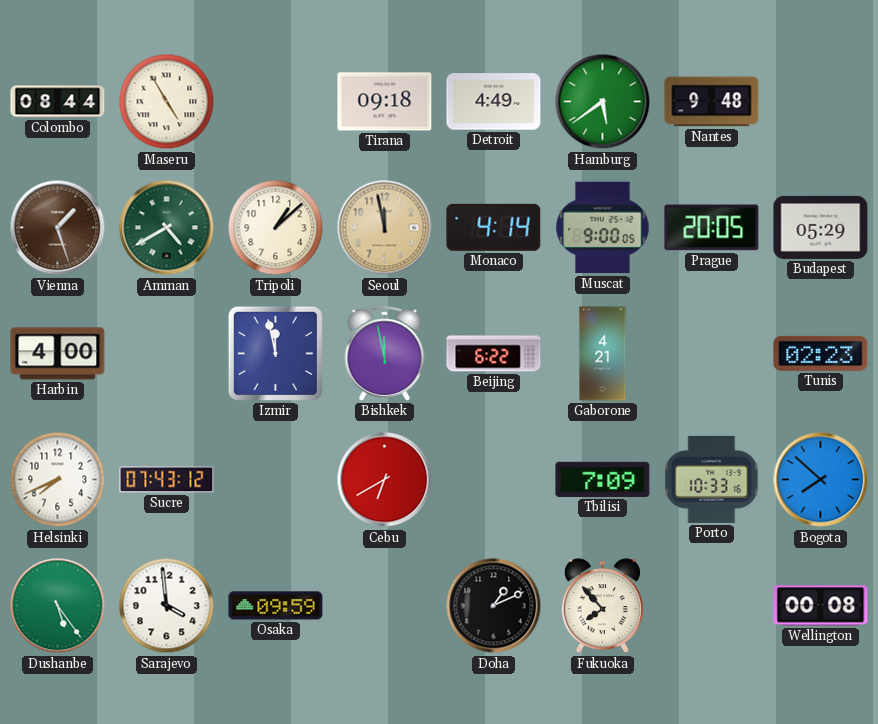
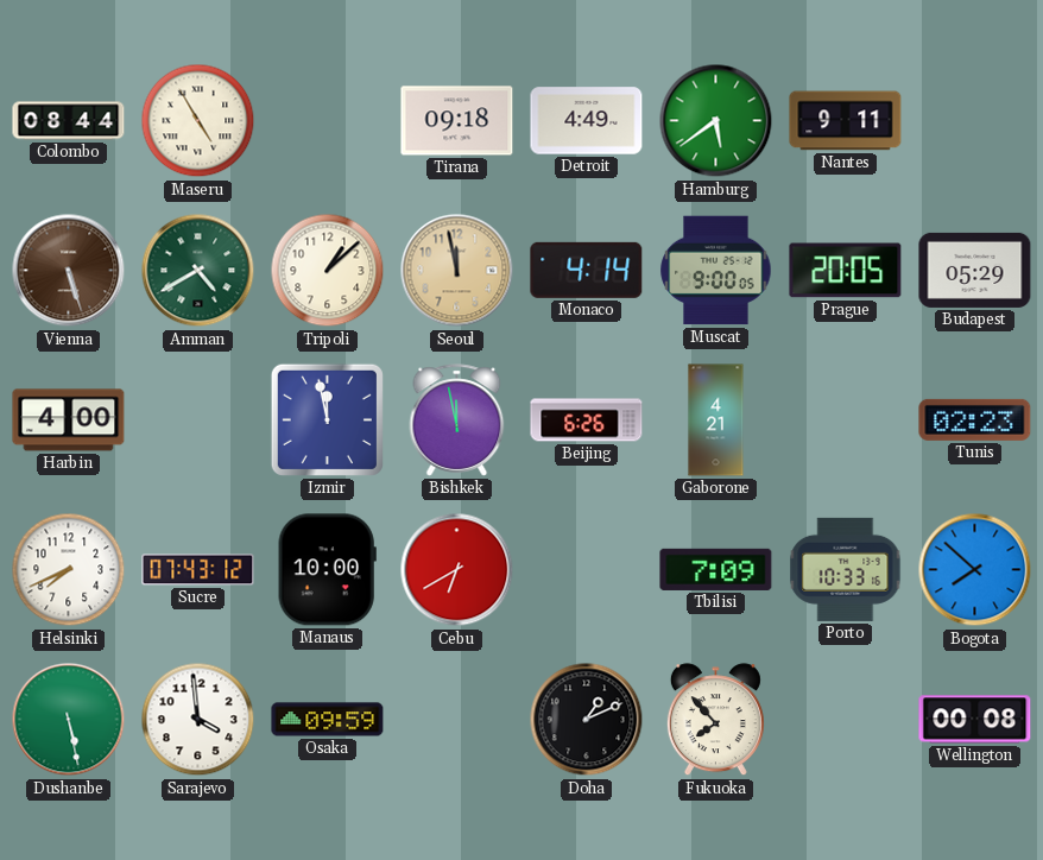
Nantes: 9:48 -> 9:11 (846, 121)
Vienna: 1:27 -> 5:27 (69, 271)
Beijing: 6:22 -> 6:26 (587, 420)
Manaus: none -> 10:00 (327, 570)
Dushanbe: 5:24 -> 5:28 (69, 720)
